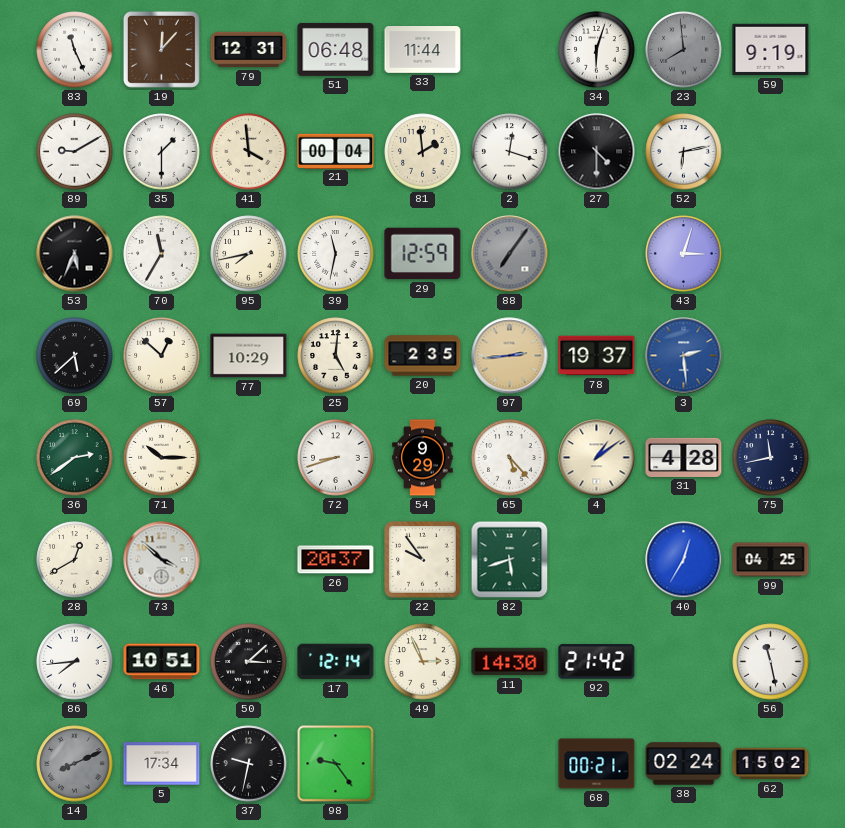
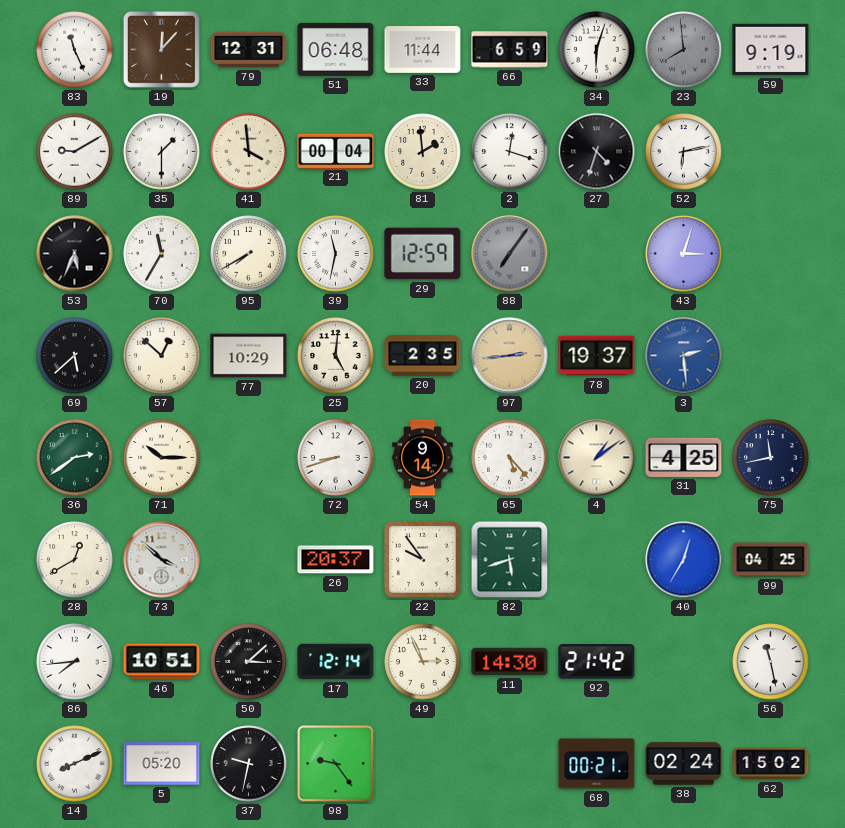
66: none -> 6:59 (510, 50)
27: 4:30 -> 4:33 (597, 152)
95: 7:43 -> 7:40 (249, 254)
54: 9:29 -> 9:14 (423, 458)
31: 4:28 -> 4:25 (684, 457)
14 dial: grey -> white (75, 764)
5: 17:34 -> 05:20 (162, 764)
